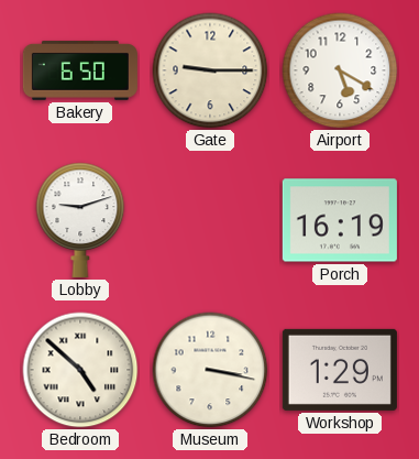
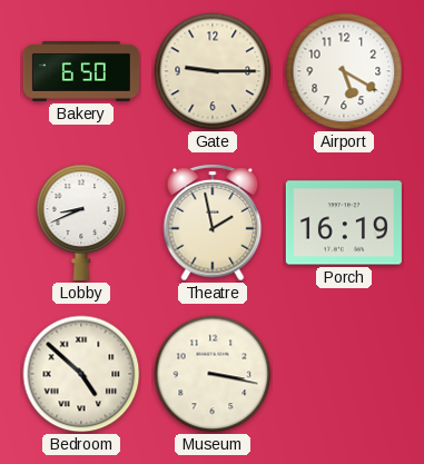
Lobby: 9:12 -> 8:41 (81, 223)
Theatre: none -> 1:58 (213, 223)
Workshop: 1:29 -> none (340, 370)
